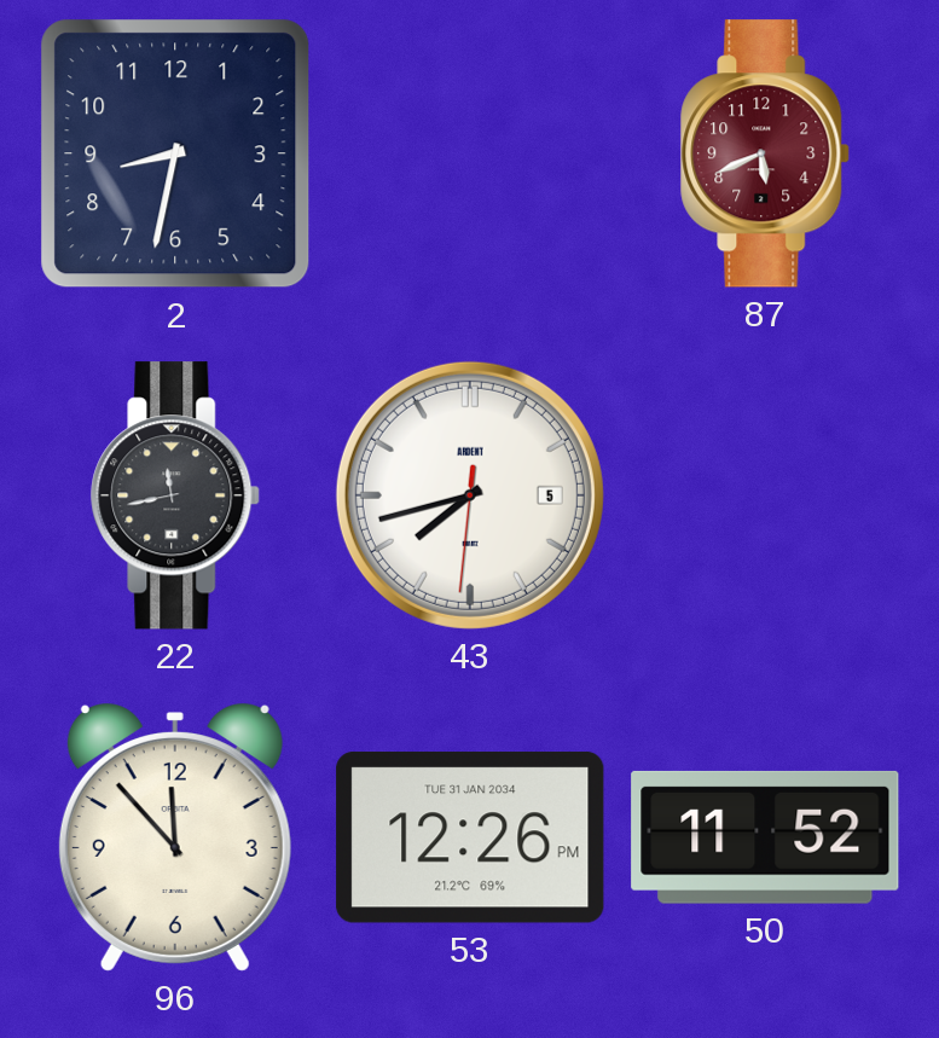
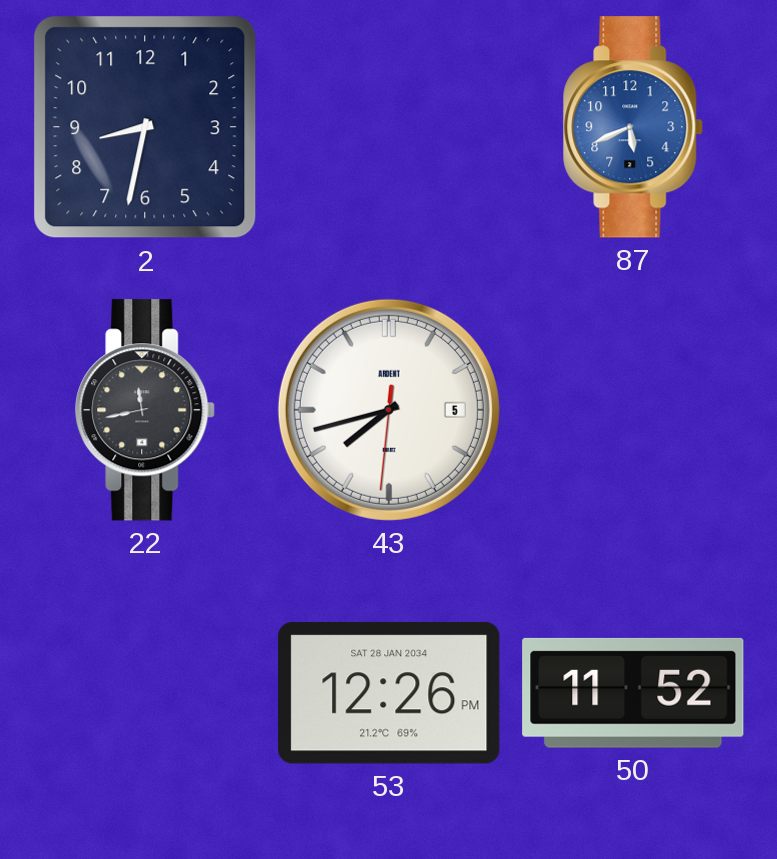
87 dial: burgundy -> blue (634, 127)
96: 11:53 -> none (175, 837)
53 date: TUE 31 JAN 2034 -> SAT 28 JAN 2034 (389, 693)
